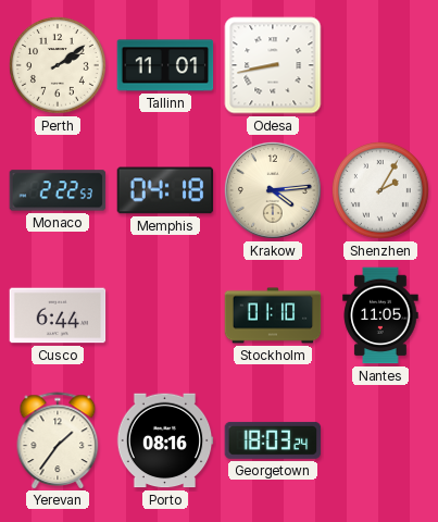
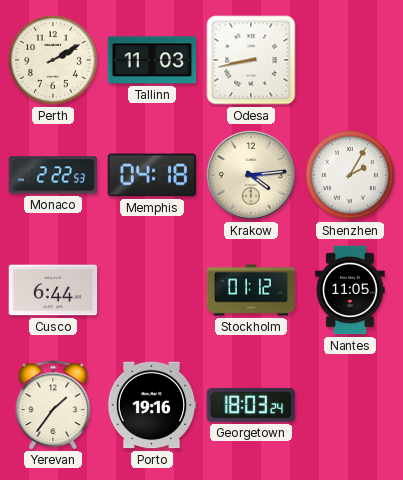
Perth: 2:09 -> 2:10 (53, 60)
Tallinn: 11:01 -> 11:03 (152, 60)
Stockholm: 01:10 -> 01:12 (251, 290)
Porto: 08:16 -> 19:16 (152, 405)
